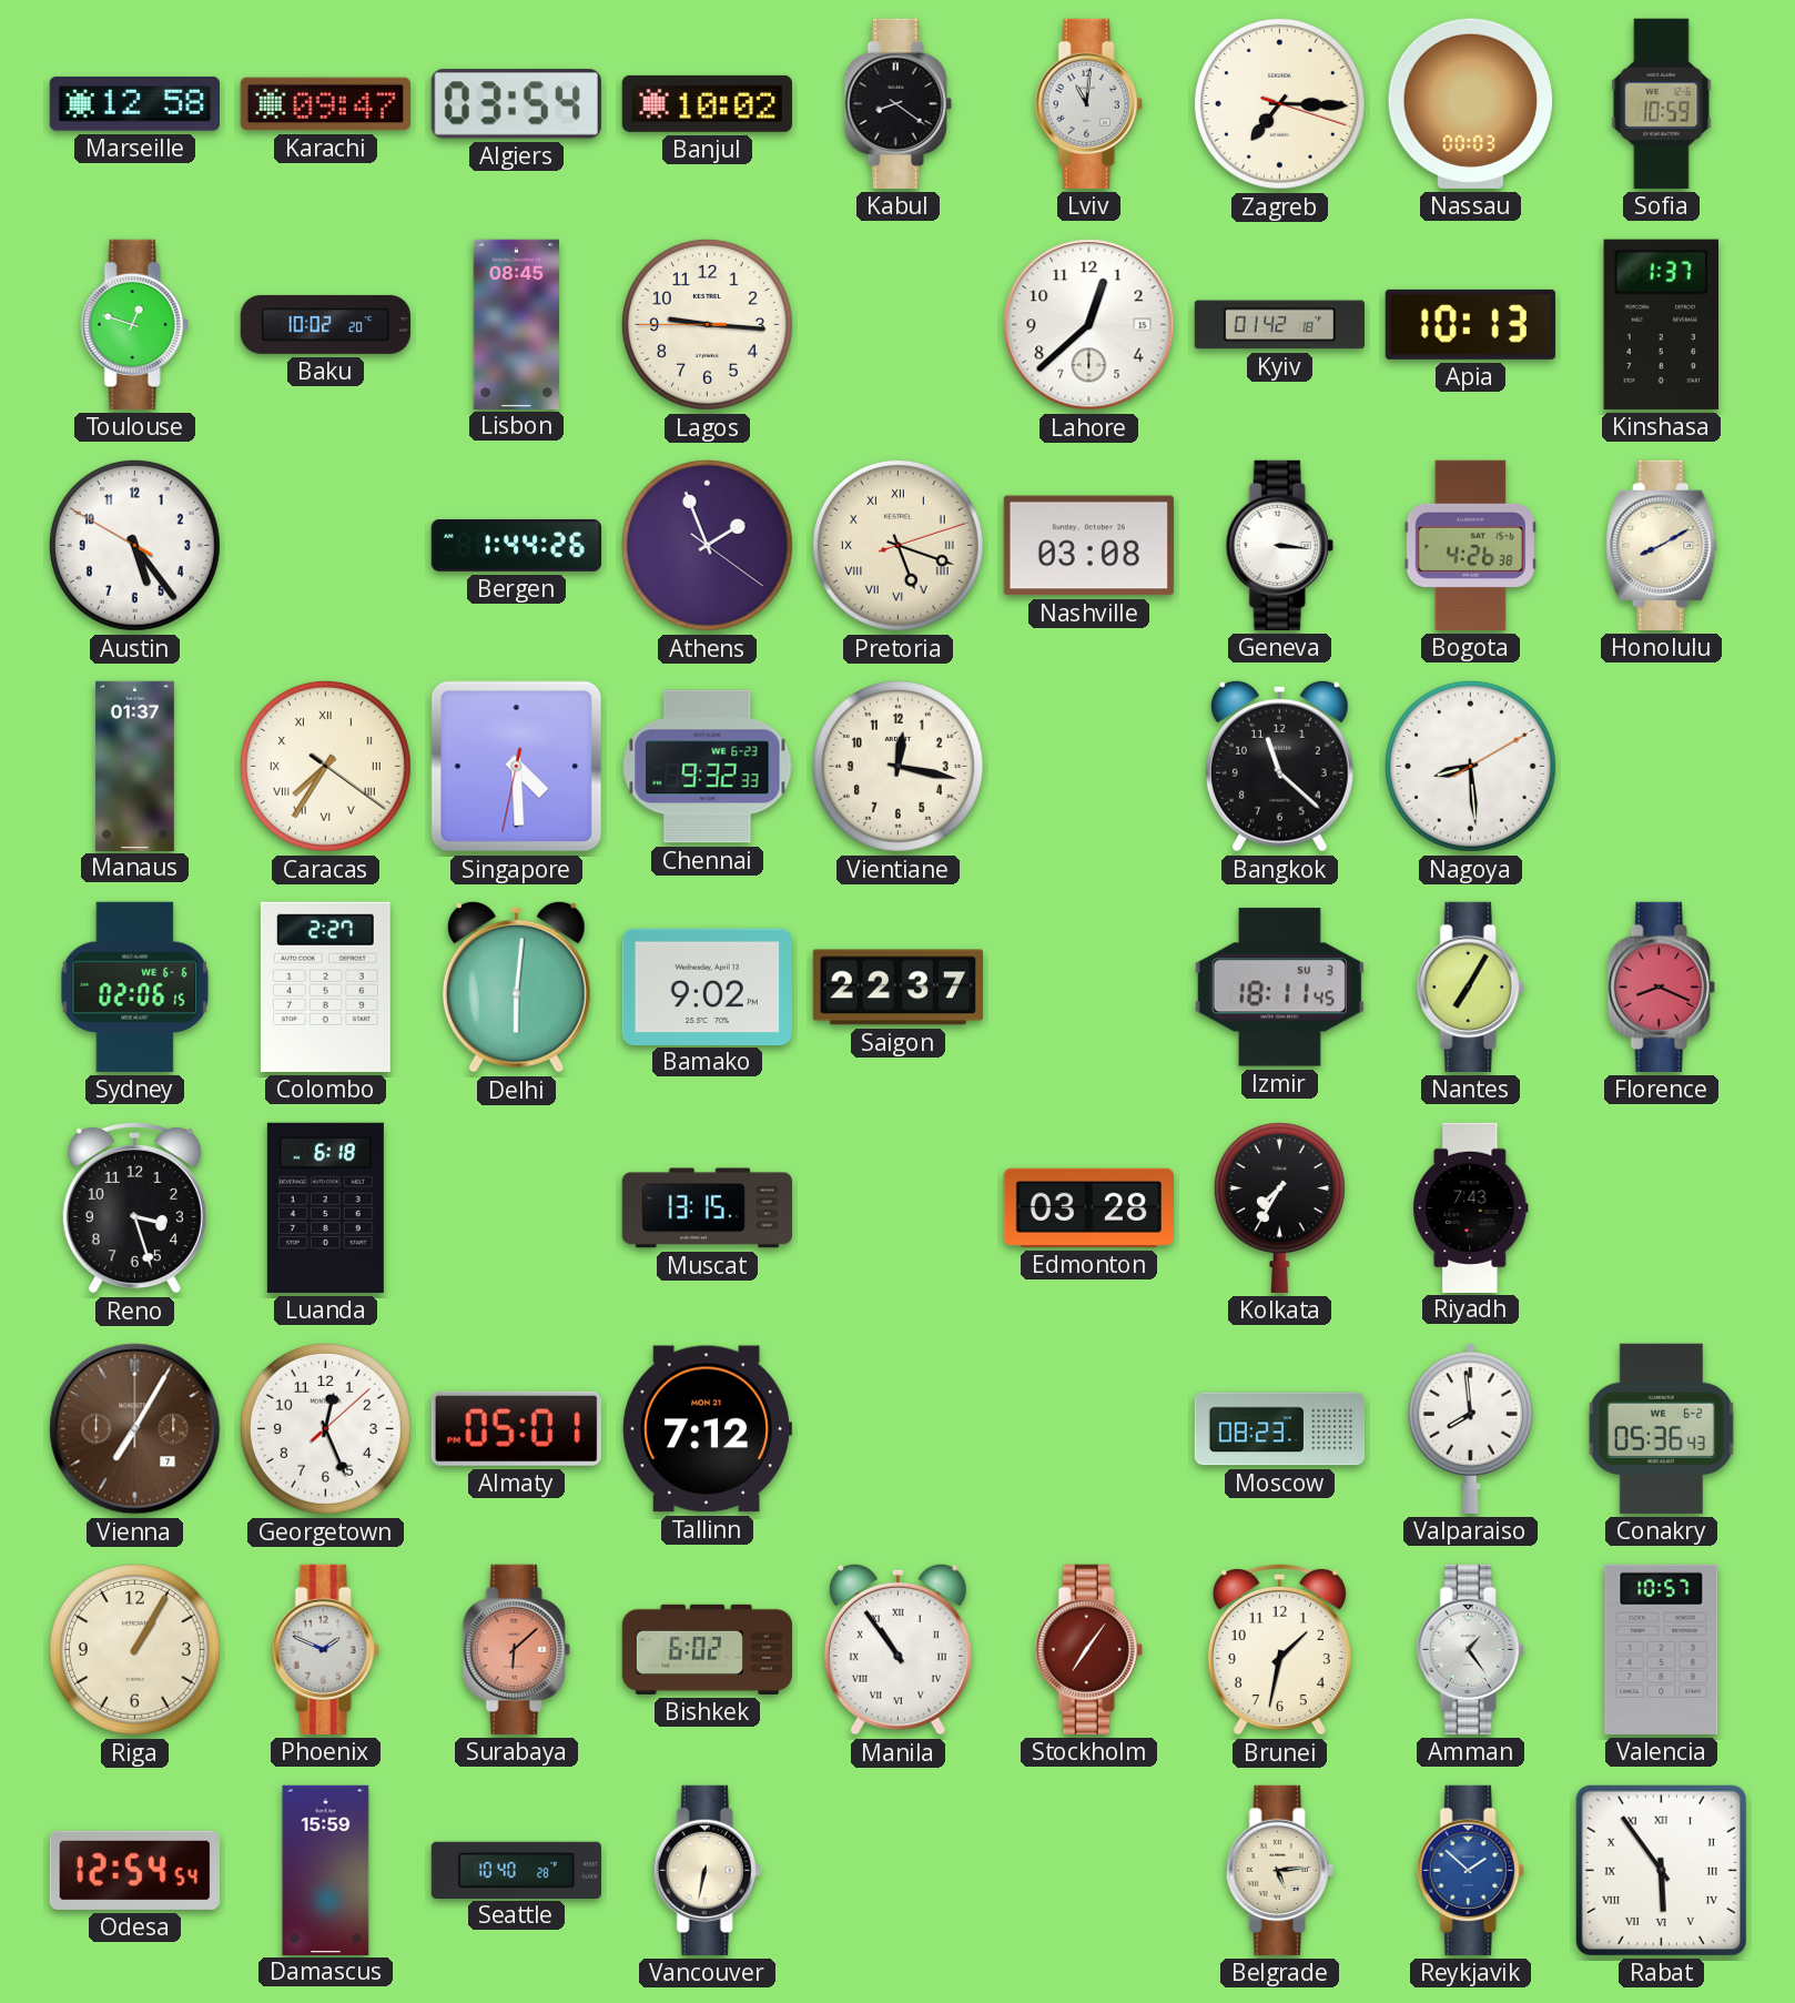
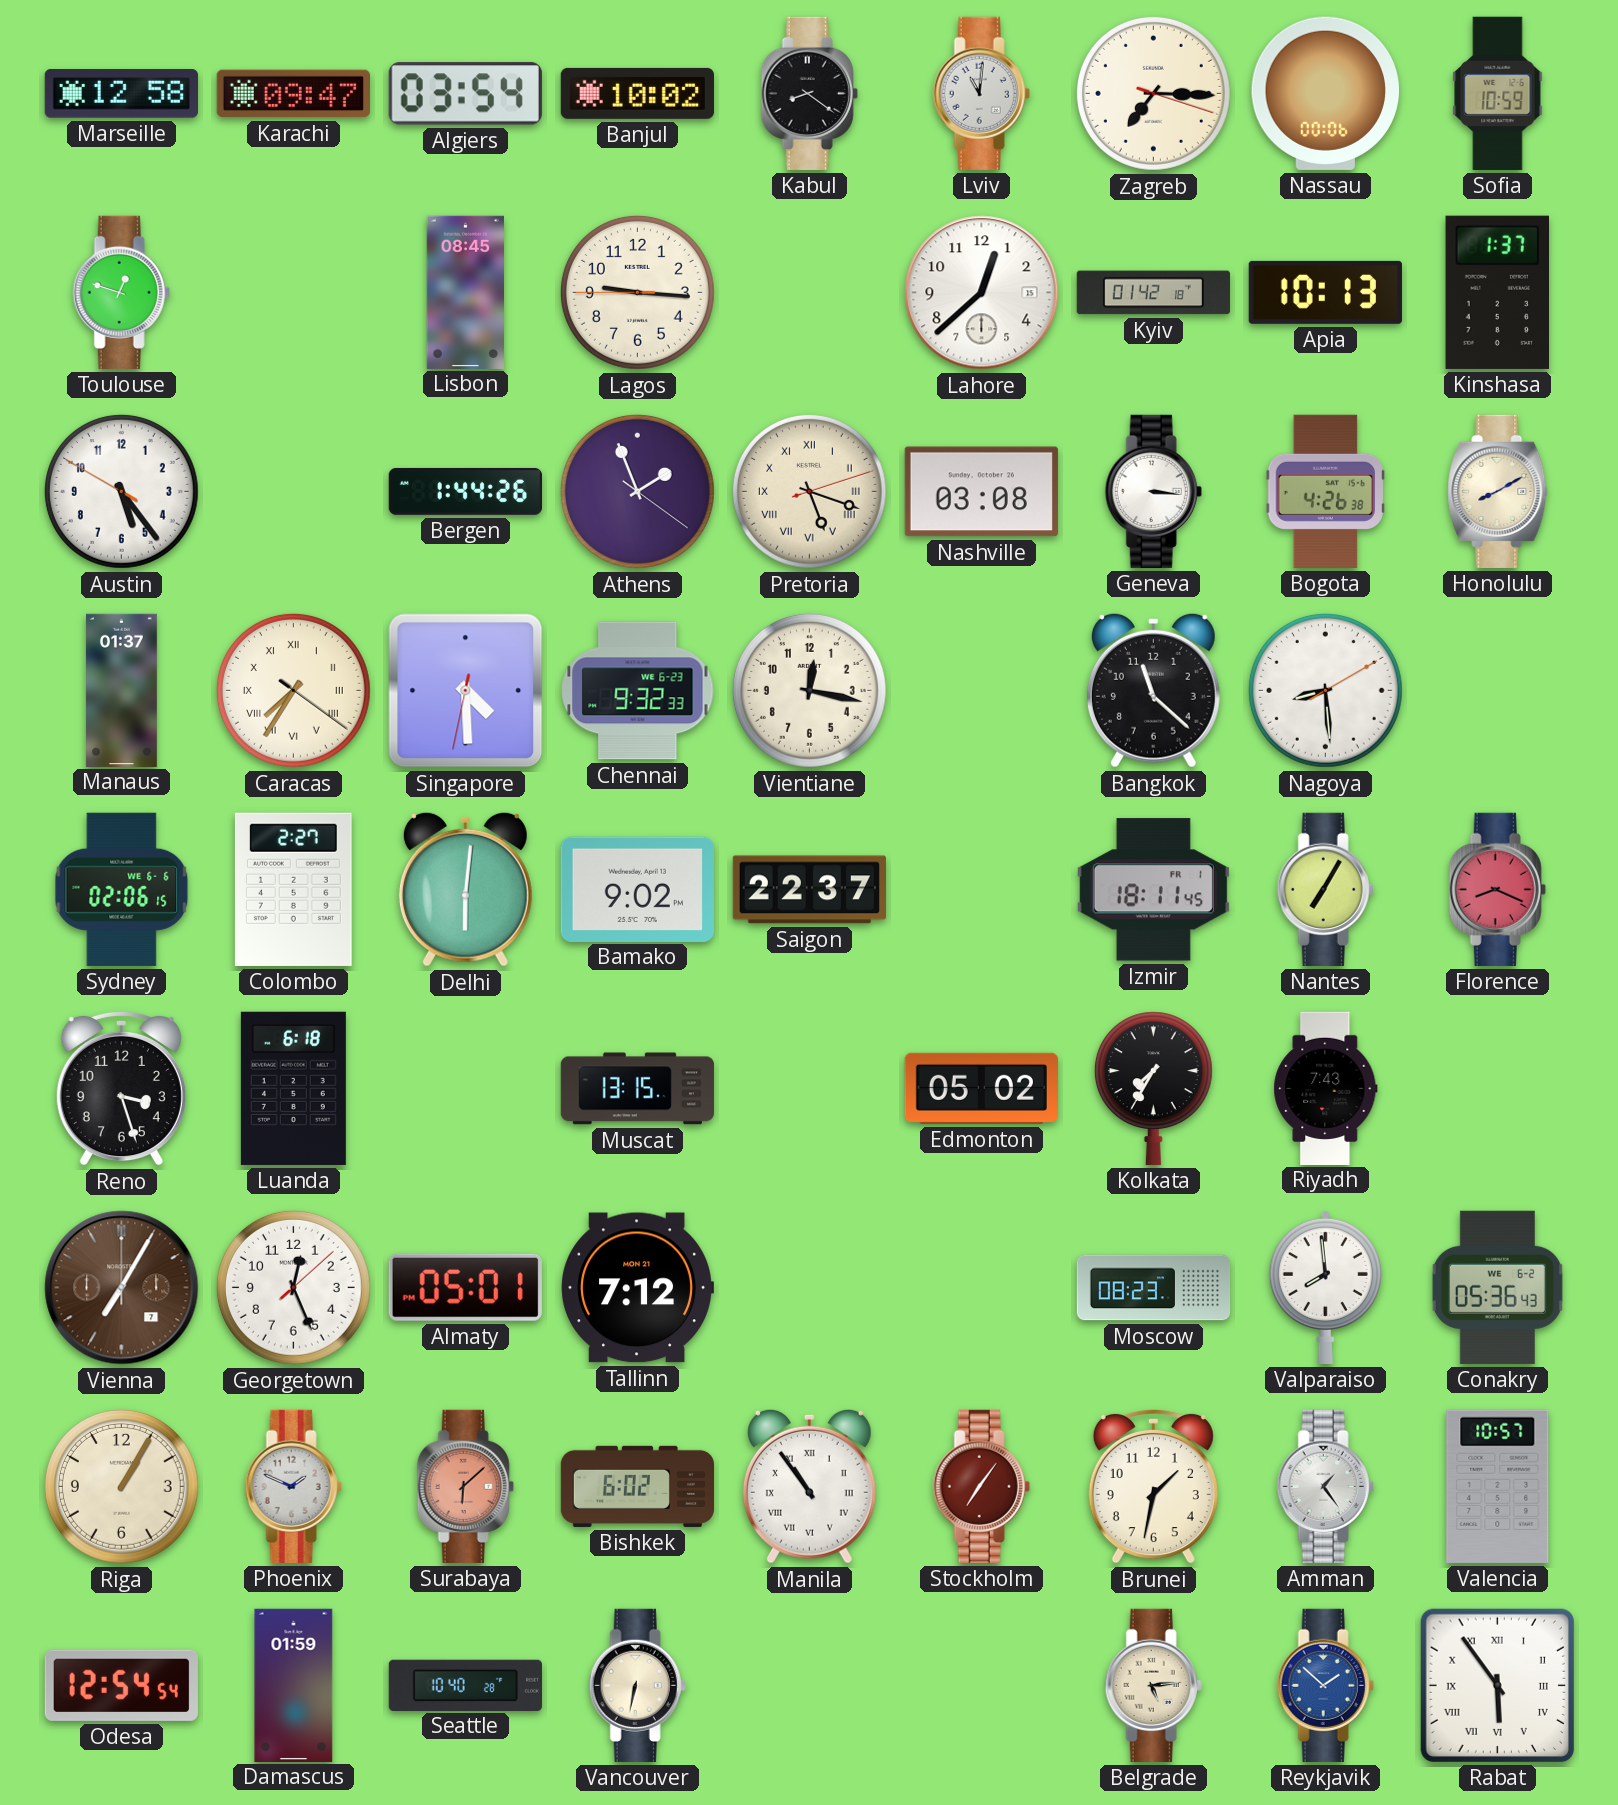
Nassau: 00:03 -> 00:06 (1326, 93)
Baku: 10:02 -> none (325, 324)
Izmir date: SU 3 -> FR 1 (1153, 890)
Edmonton: 03:28 -> 05:02 (981, 1088)
Damascus: 15:59 -> 01:59 (294, 1685)
